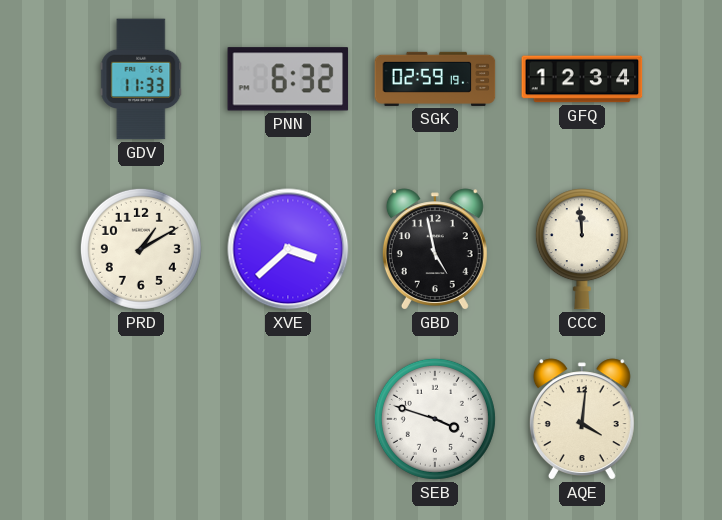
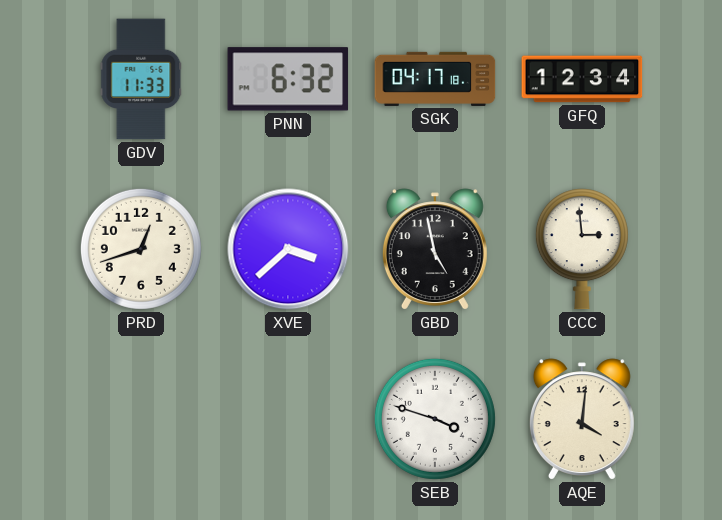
SGK: 02:59 -> 04:17 (435, 79)
PRD: 1:10 -> 12:42 (141, 249)
CCC: 11:59 -> 2:59 (582, 249)
